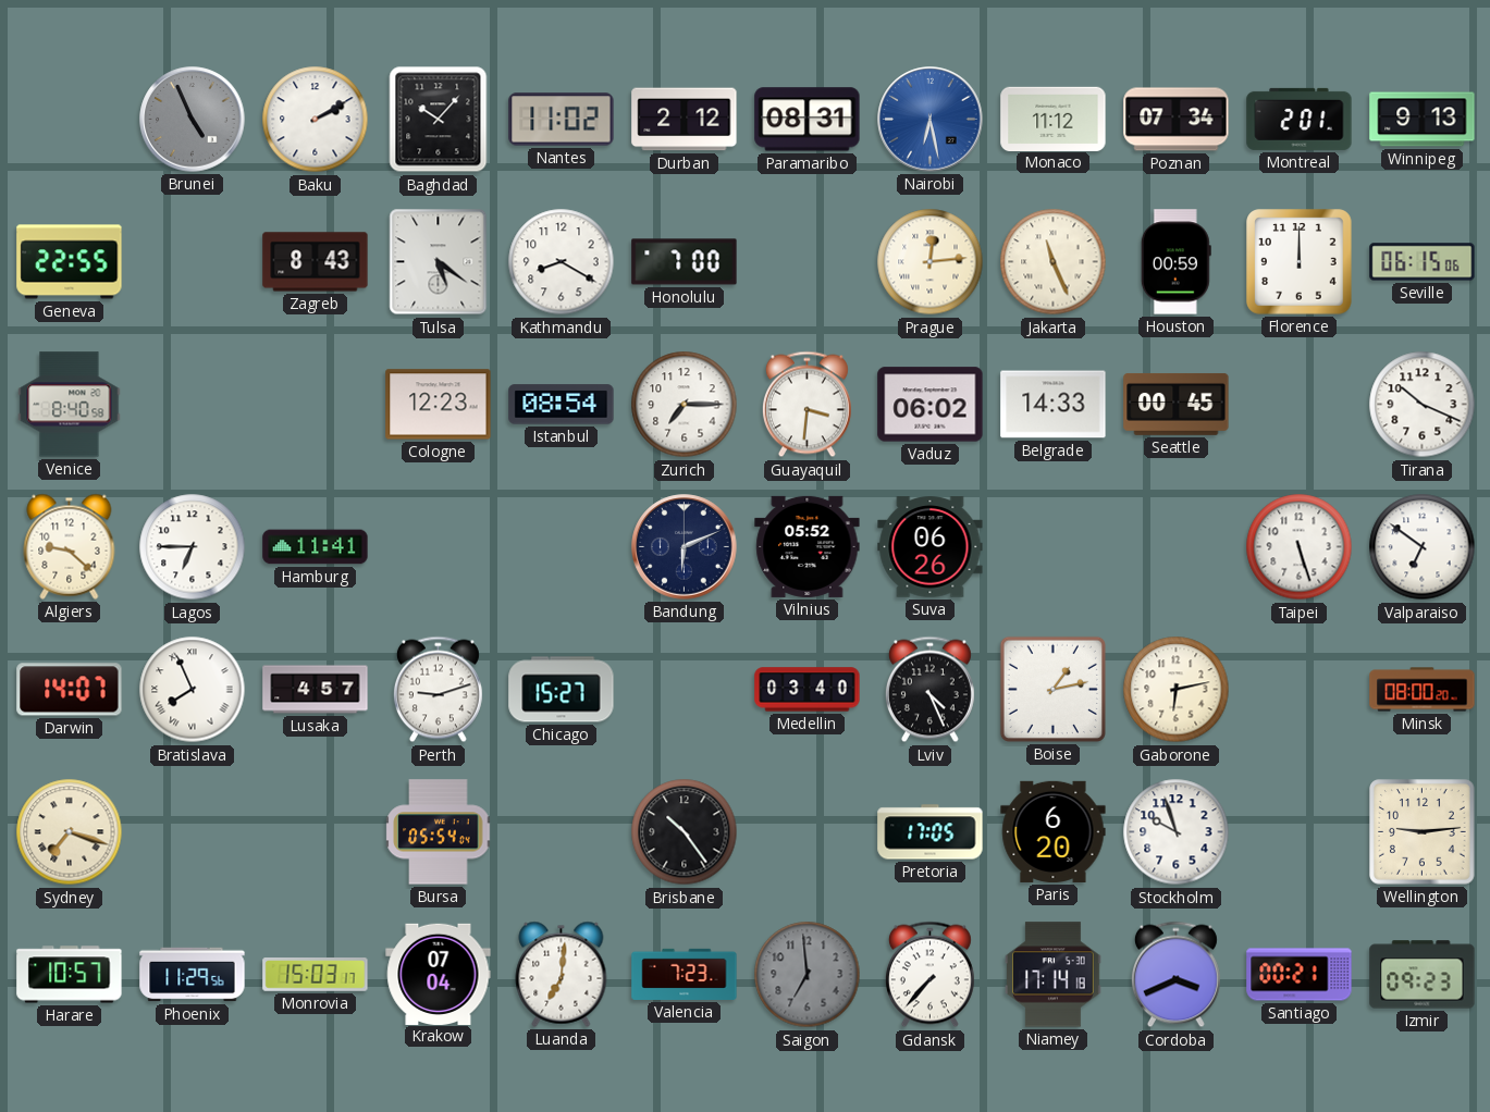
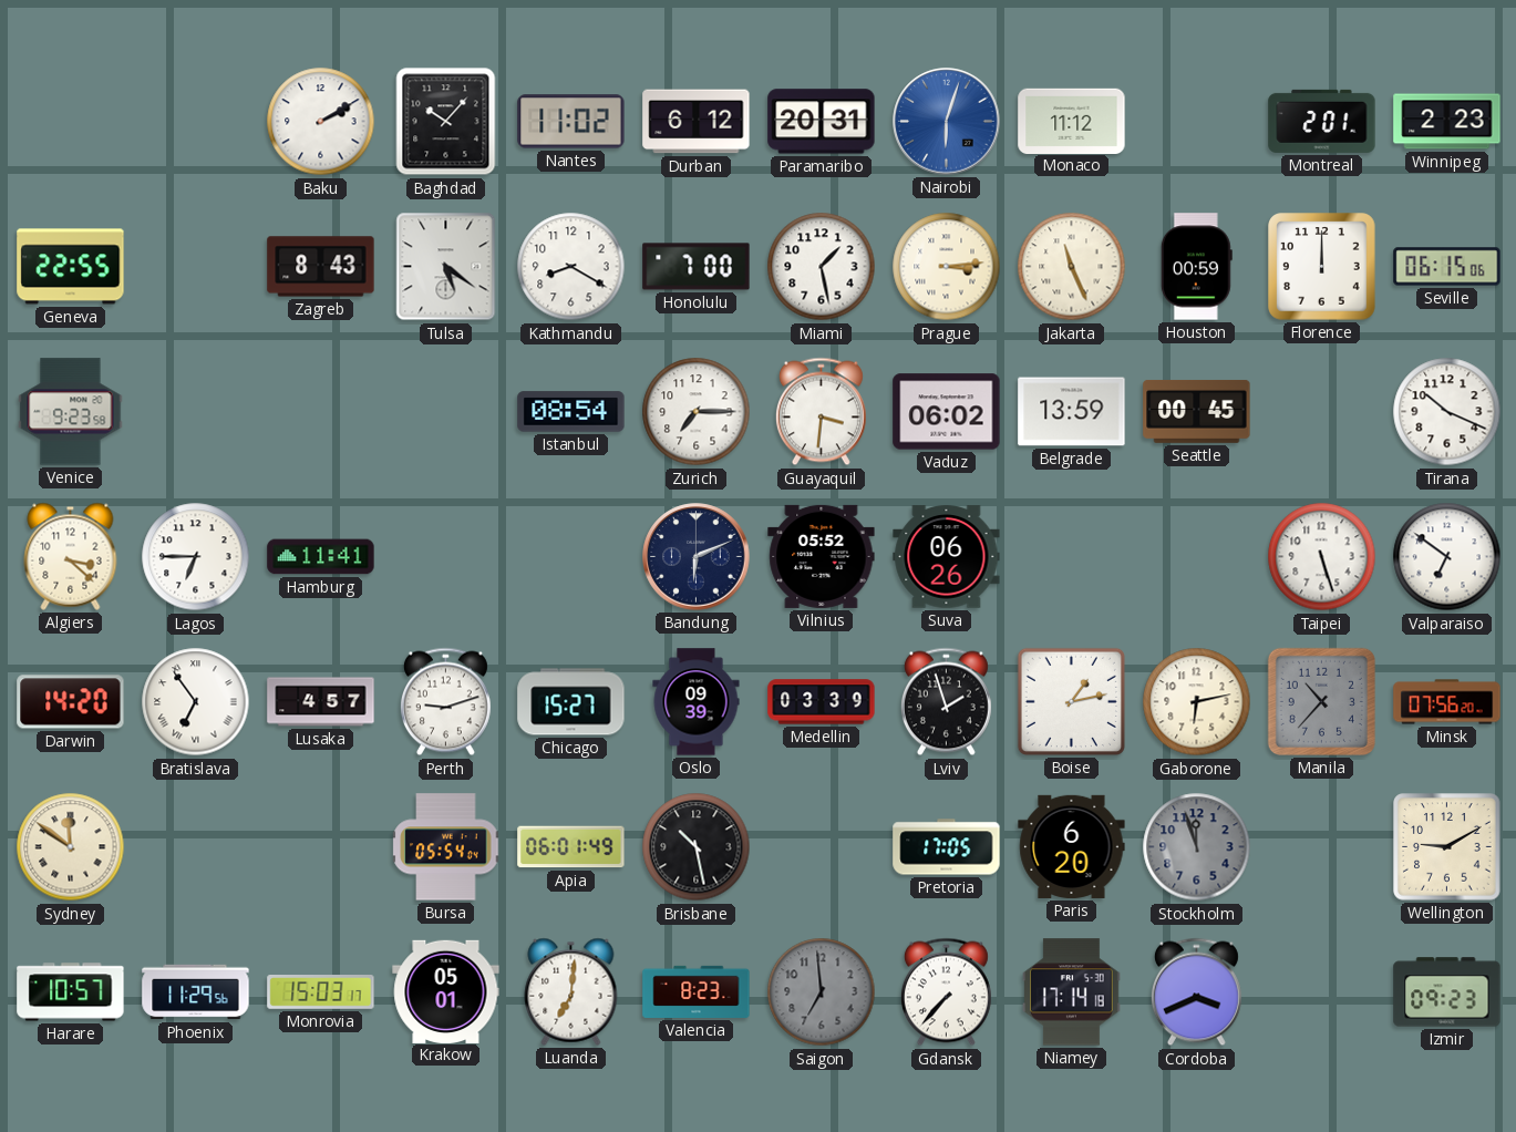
Brunei: 4:56 -> none (193, 120)
Durban: 2:12 -> 6:12 (697, 122)
Paramaribo: 08:31 -> 20:31 (822, 122)
Nairobi: 6:28 -> 6:03 (947, 122)
Poznan: 07:34 -> none (1177, 120)
Winnipeg: 9:13 -> 2:23 (1447, 122)
Miami: none -> 1:28 (822, 267)
Prague: 12:14 -> 3:14 (947, 267)
Venice: 8:40 -> 9:23 (71, 412)
Cologne: 12:23 -> none (439, 405)
Belgrade: 14:33 -> 13:59 (1072, 412)
Algiers: 9:22 -> 3:22 (71, 556)
Darwin: 14:07 -> 14:20 (71, 702)
Bratislava: 7:56 -> 6:54 (196, 702)
Oslo: none -> 09:39 (697, 702)
Medellin: 03:40 -> 03:39 (822, 702)
Lviv: 4:26 -> 1:57 (946, 702)
Manila: none -> 10:37 (1321, 701)
Minsk: 08:00 -> 07:56 (1447, 702)
Sydney: 7:18 -> 11:51 (71, 847)
Apia: none -> 06:01 (571, 847)
Brisbane: 10:24 -> 10:28 (697, 847)
Stockholm: 9:57 -> 11:57 (1197, 847)
Stockholm dial: white -> grey (1197, 847)
Wellington: 9:14 -> 9:10 (1447, 847)
Krakow: 07:04 -> 05:01 (446, 991)
Valencia: 7:23 -> 8:23 (697, 991)
Santiago: 00:21 -> none (1300, 975)
